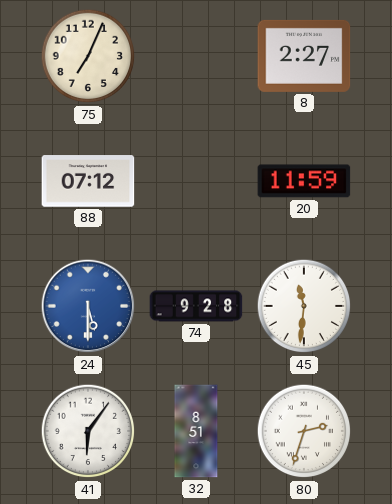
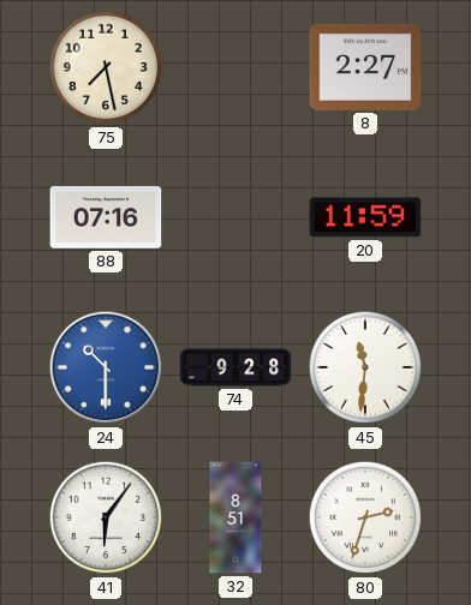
75: 7:04 -> 7:28 (106, 67)
88: 07:12 -> 07:16 (106, 217)
24: 5:30 -> 10:30 (106, 367)
